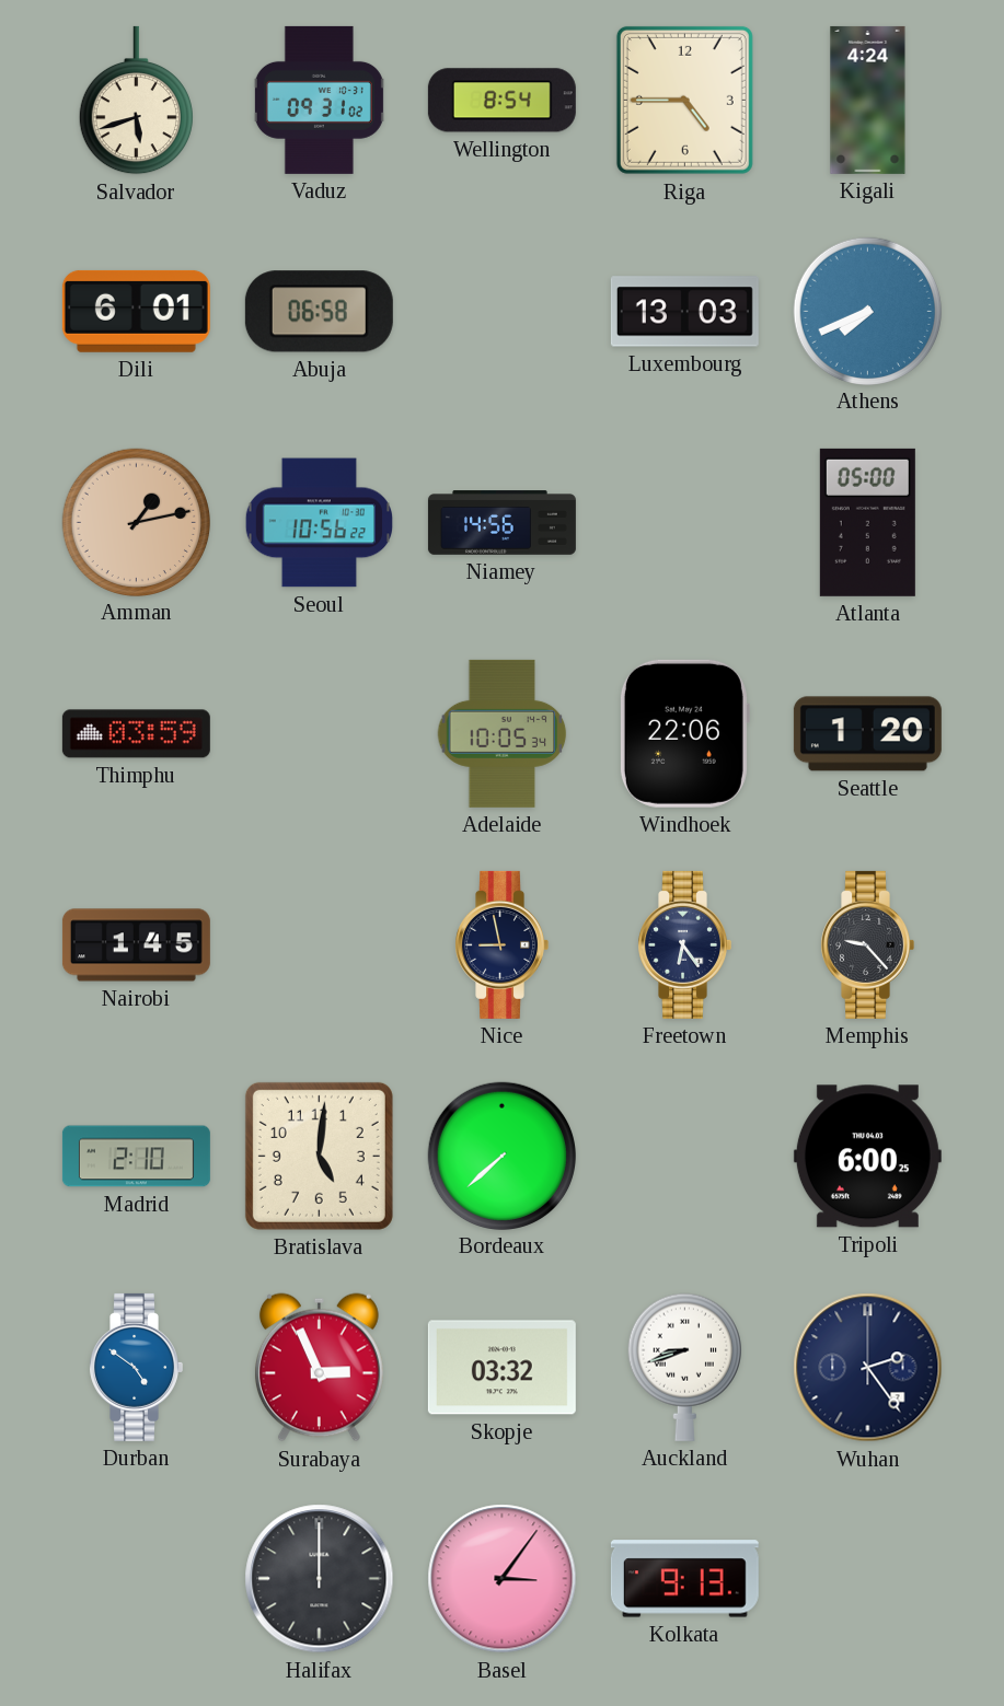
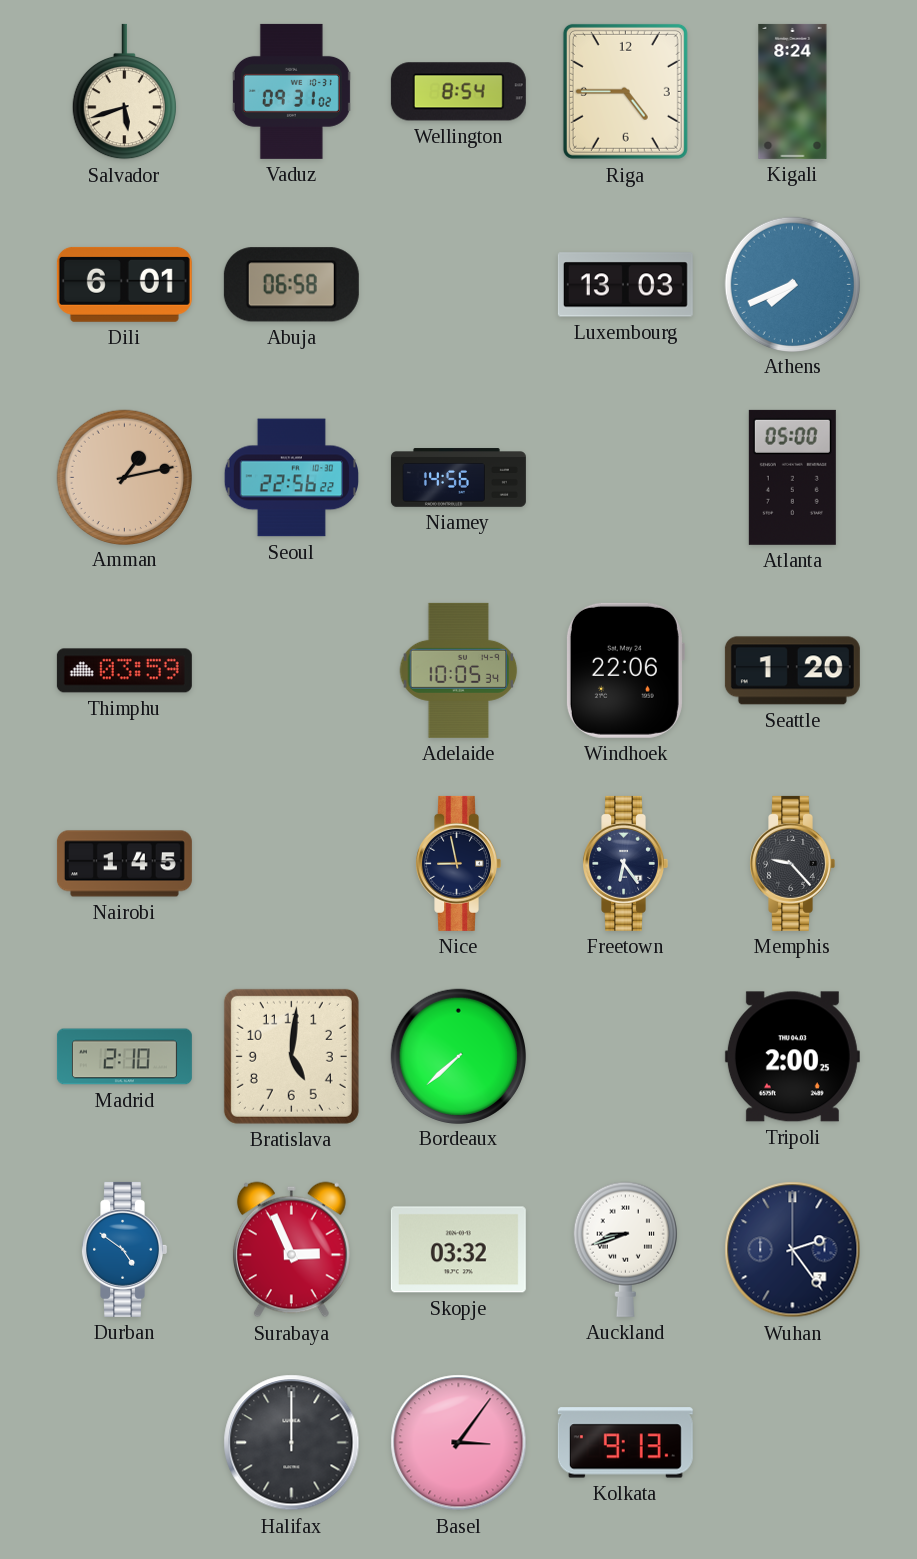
Kigali: 4:24 -> 8:24 (793, 91)
Seoul: 10:56 -> 22:56 (291, 478)
Tripoli: 6:00 -> 2:00 (792, 1057)
